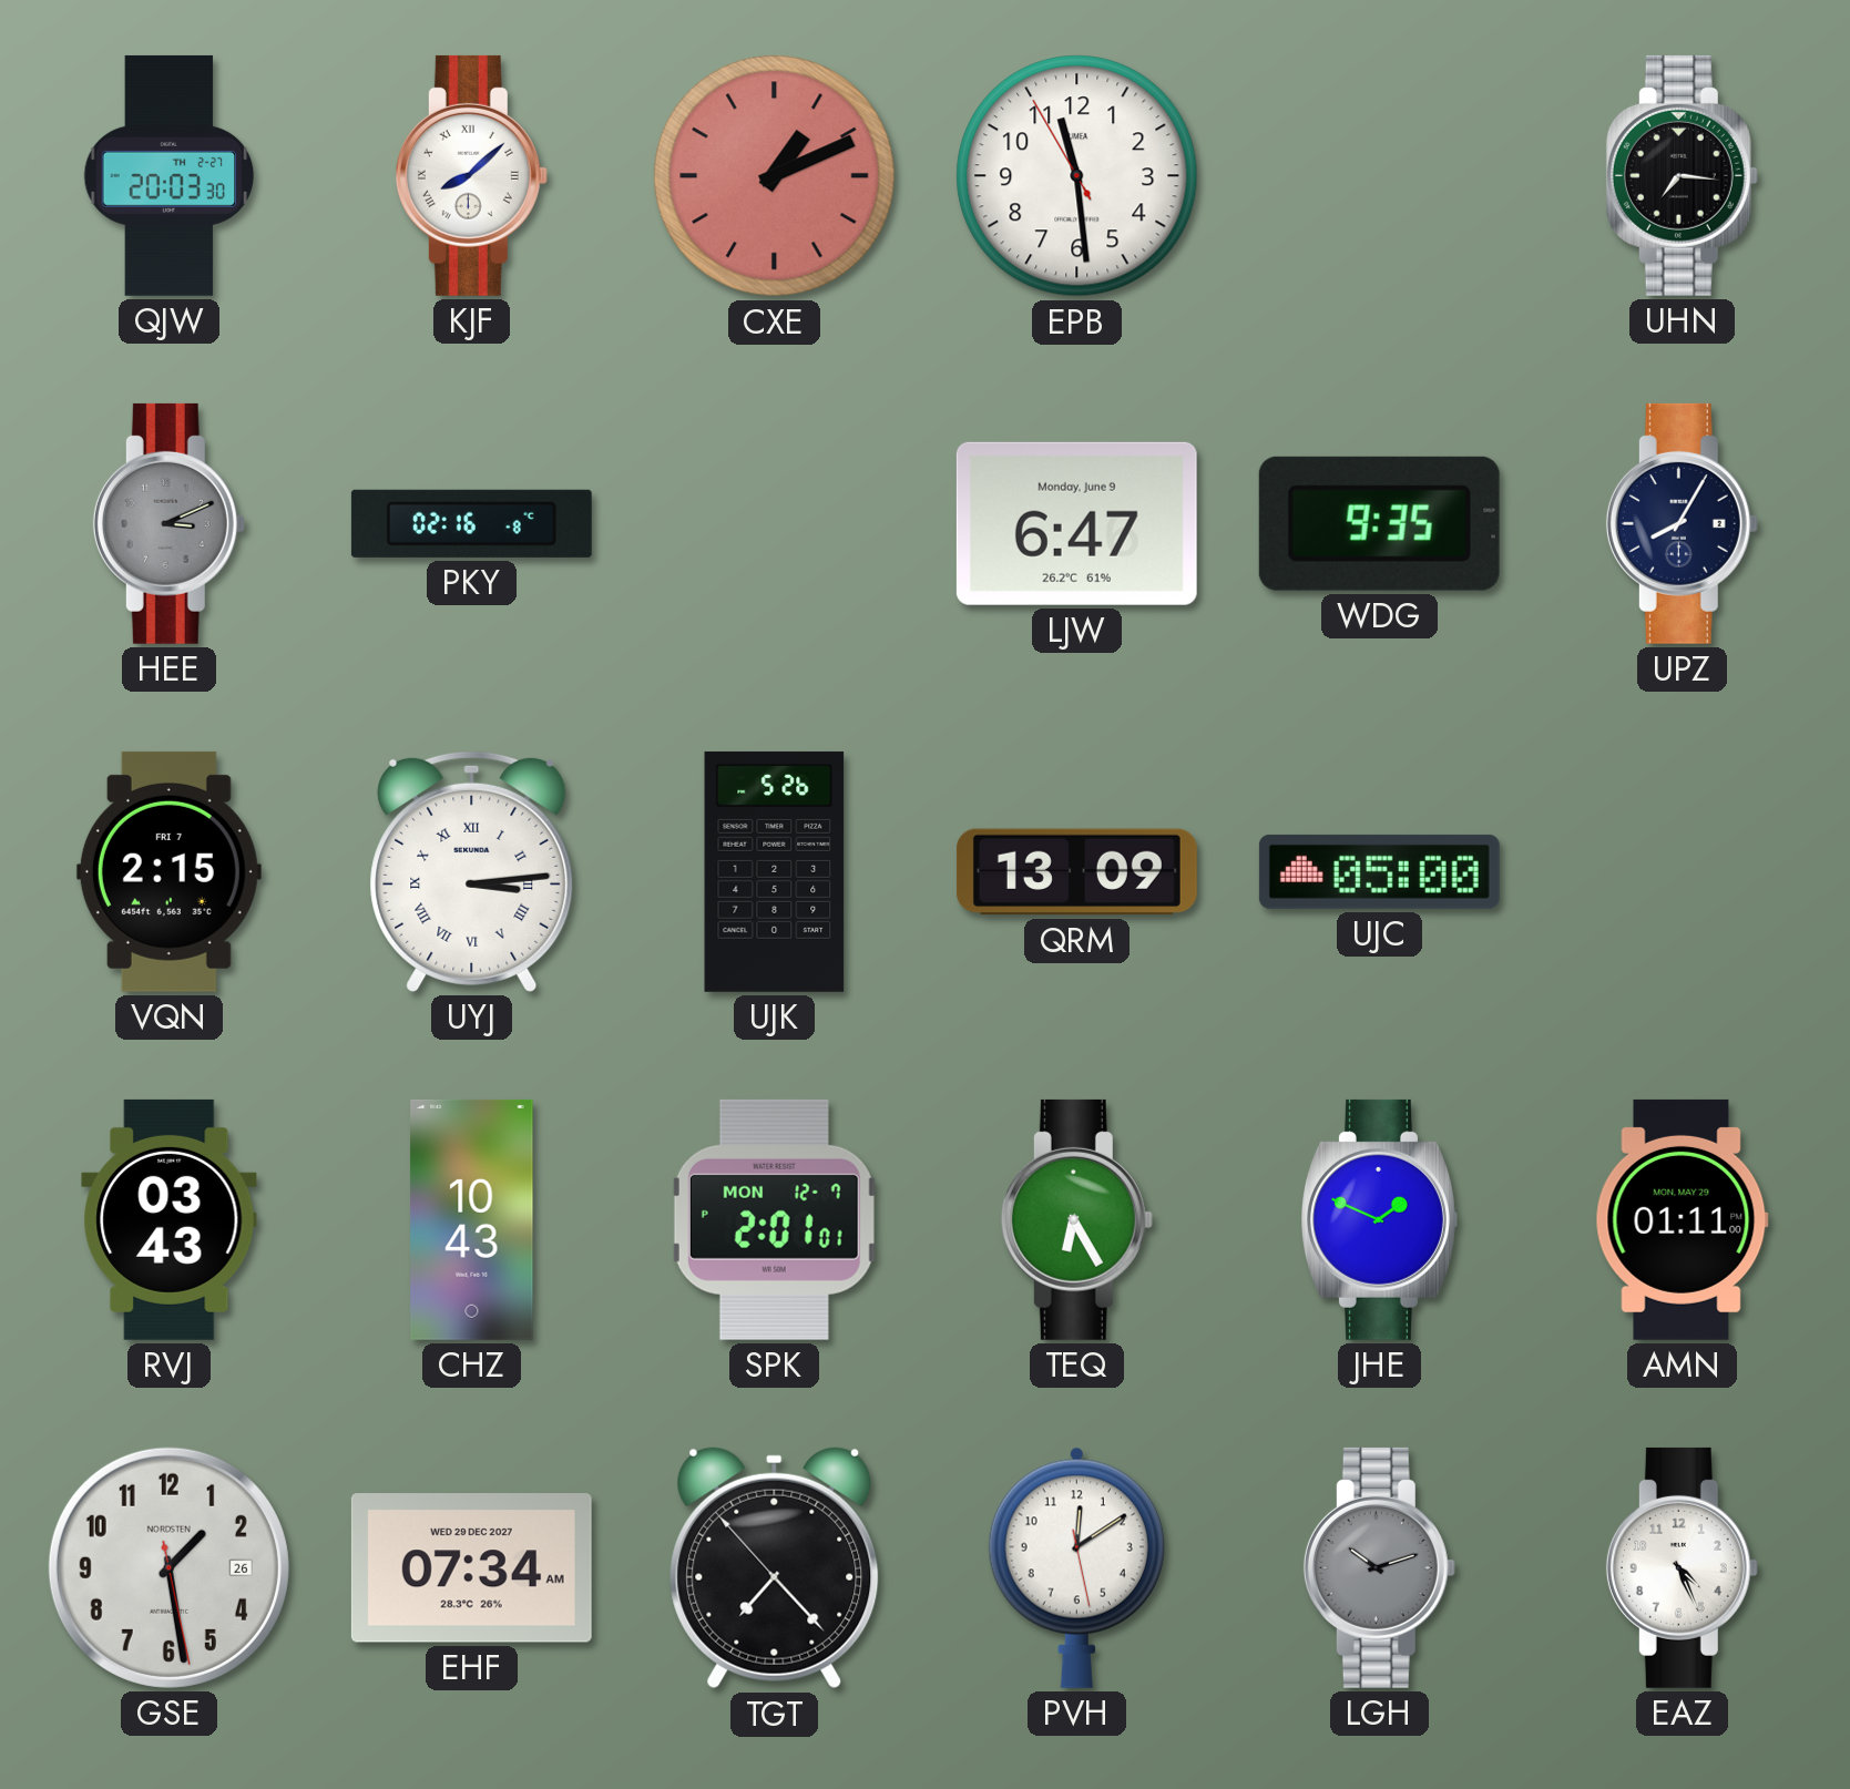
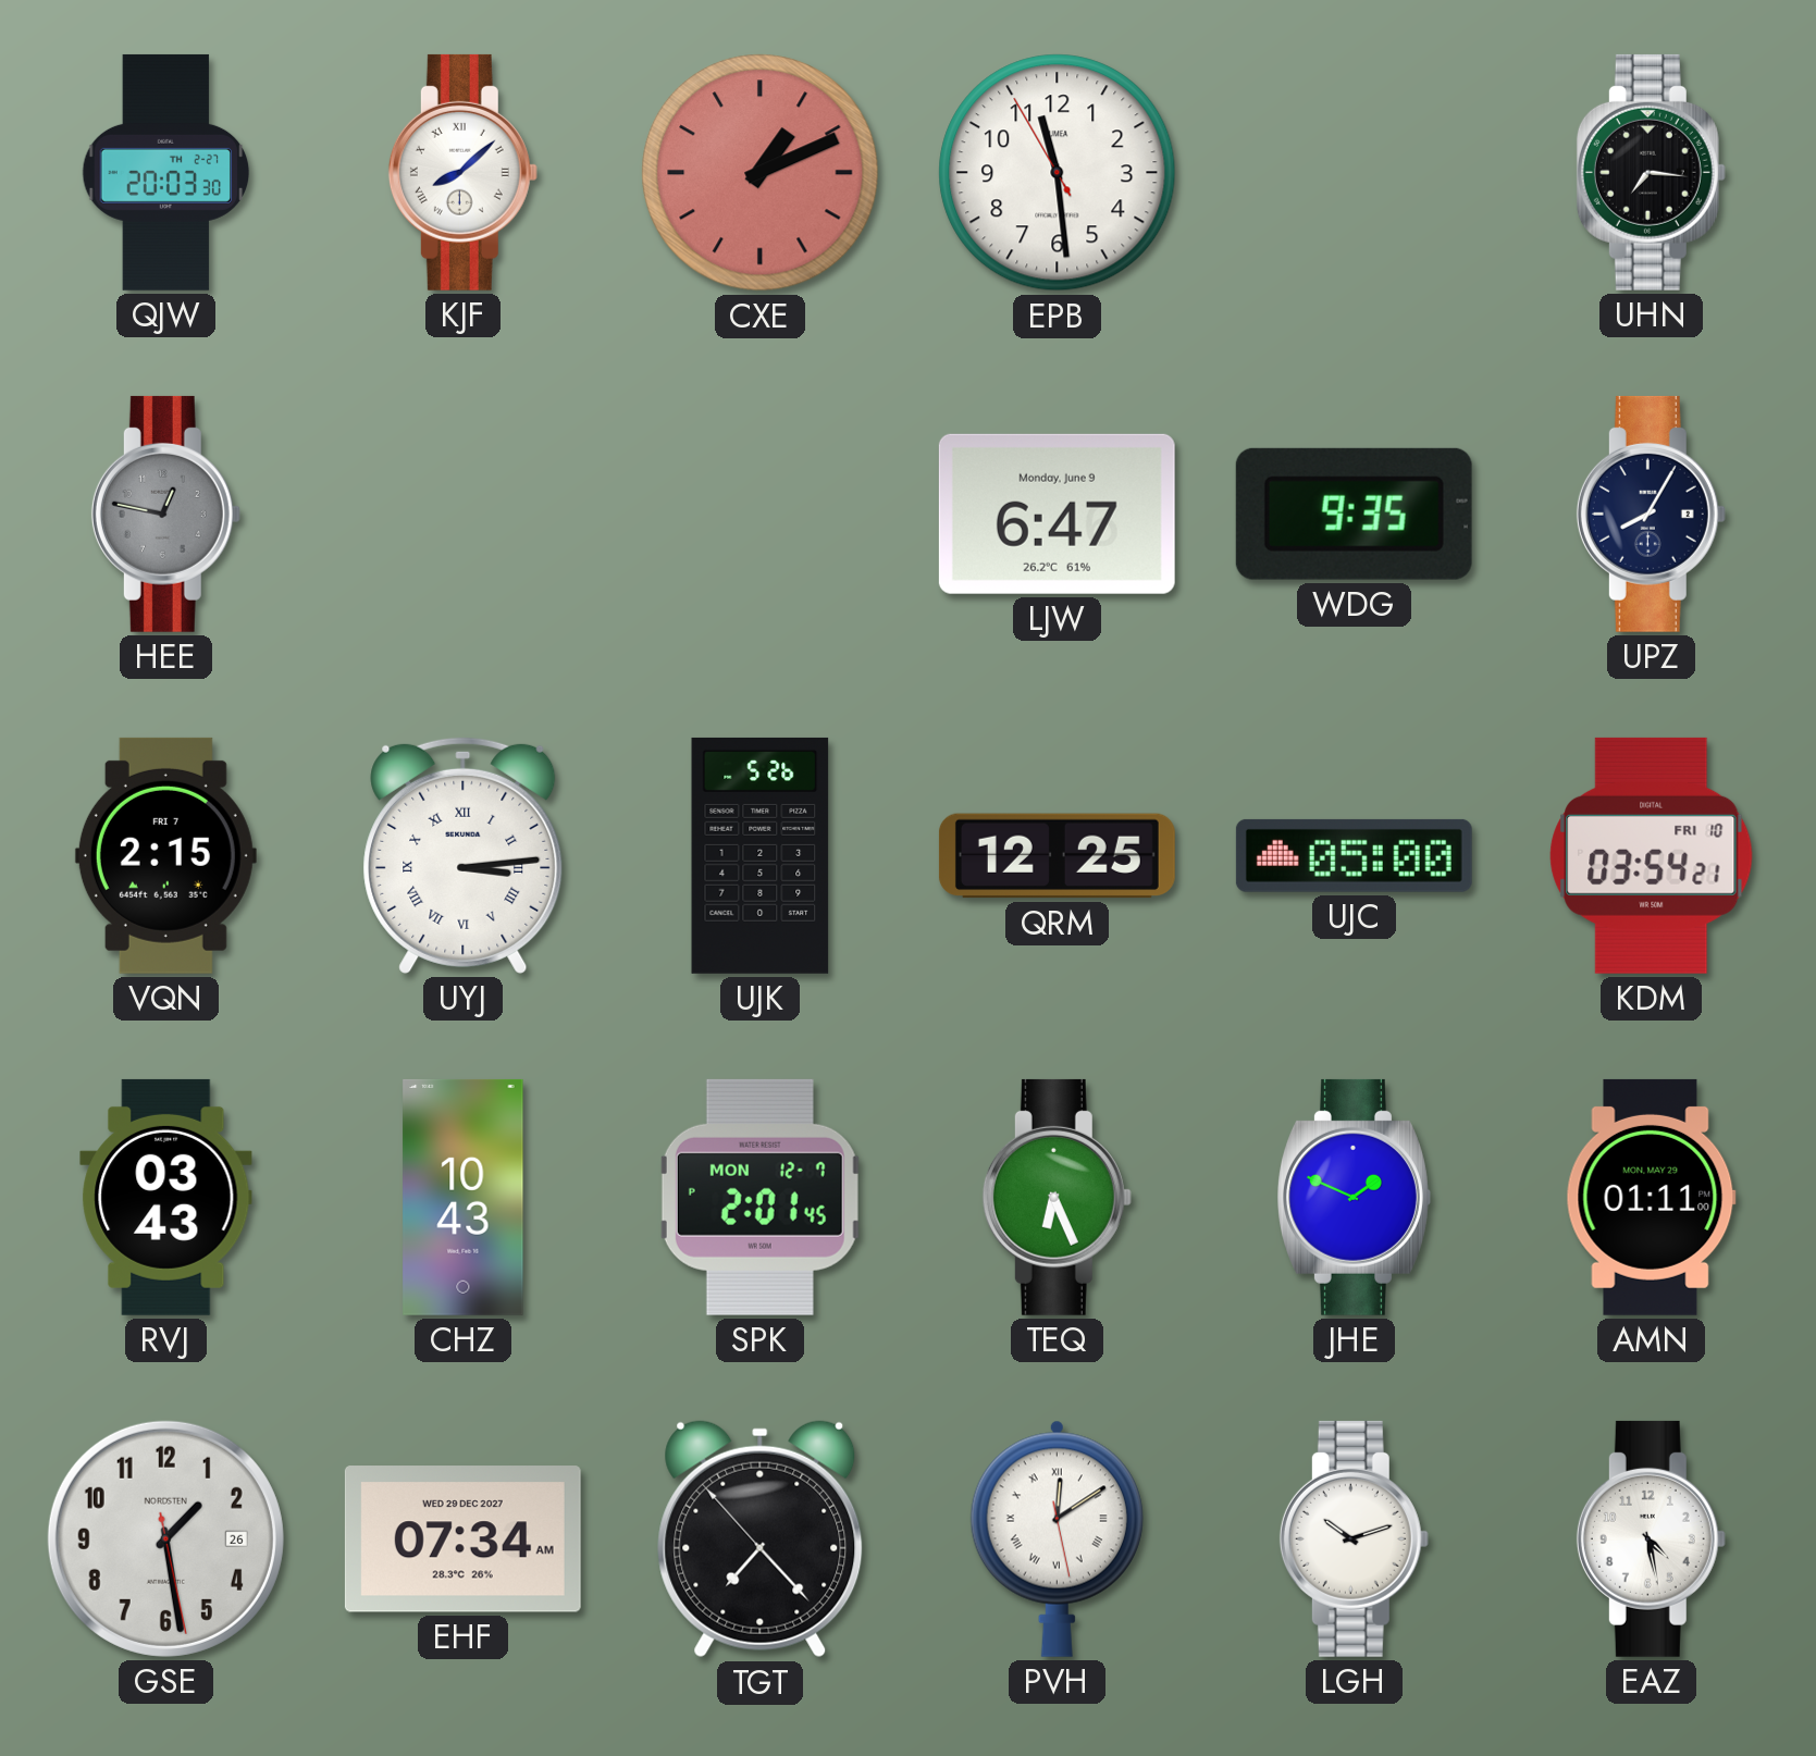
HEE: 3:11 -> 12:47 (165, 514)
PKY: 02:16 -> none (471, 523)
QRM: 13:09 -> 12:25 (1057, 856)
KDM: none -> 03:54 (1652, 855)
SPK: 2:01:01 PM -> 2:01:45 PM (759, 1197)
TEQ: 6:25 -> 6:26 (1057, 1197)
PVH numerals: Arabic -> Roman (1057, 1538)
LGH dial: grey -> white (1354, 1538)
EAZ: 4:26 -> 4:28 (1651, 1538)
